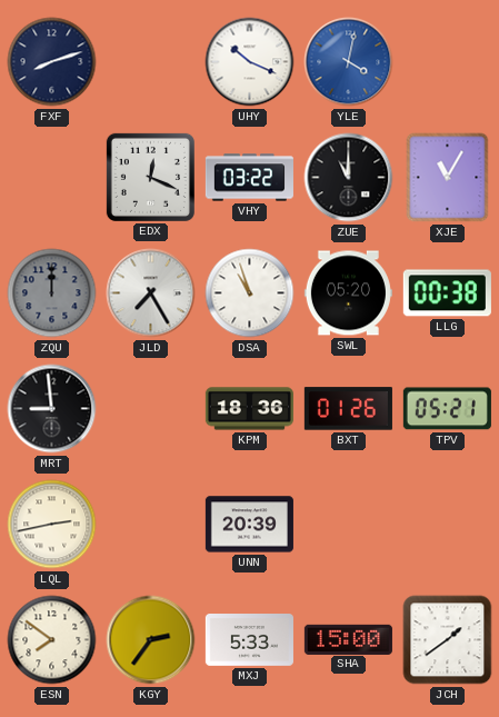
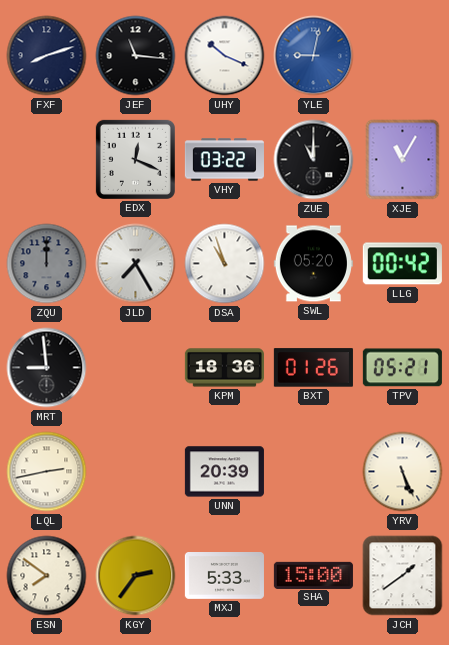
JEF: none -> 11:16 (136, 56)
YLE: 4:02 -> 9:02 (314, 56)
LLG: 00:38 -> 00:42 (402, 264)
YRV: none -> 5:26 (403, 472)
